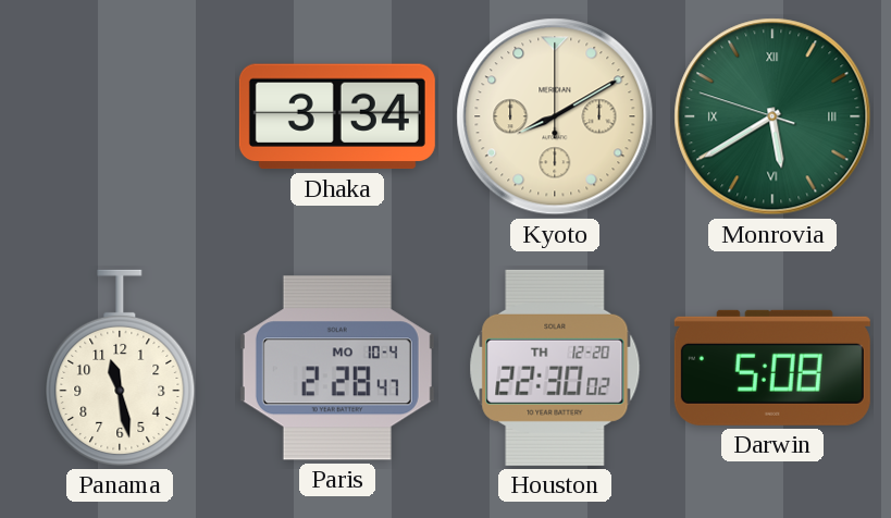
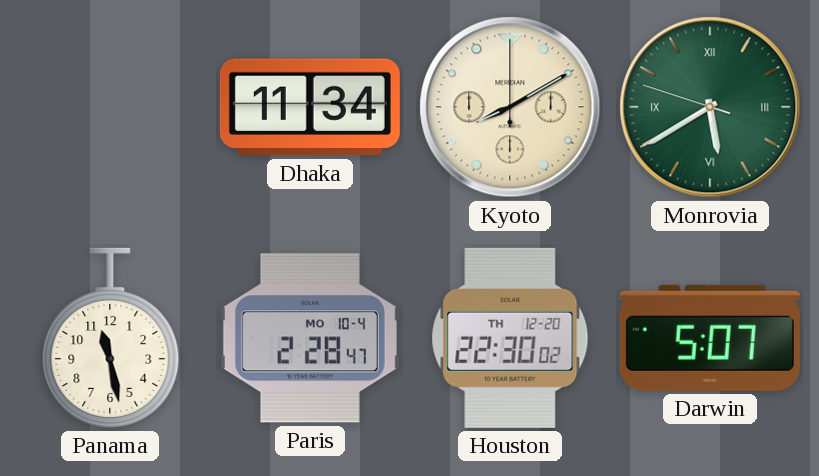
Dhaka: 3:34 -> 11:34 (310, 107)
Darwin: 5:08 -> 5:07 (710, 338)
